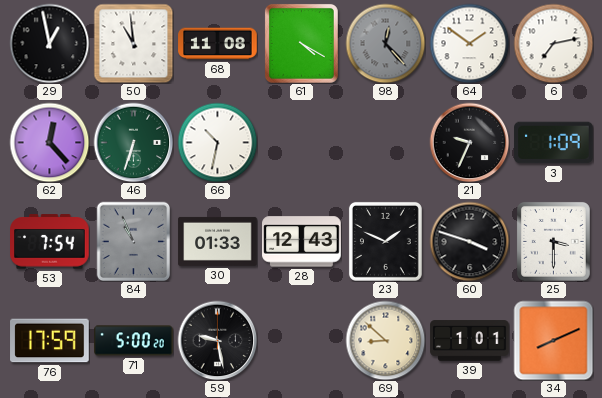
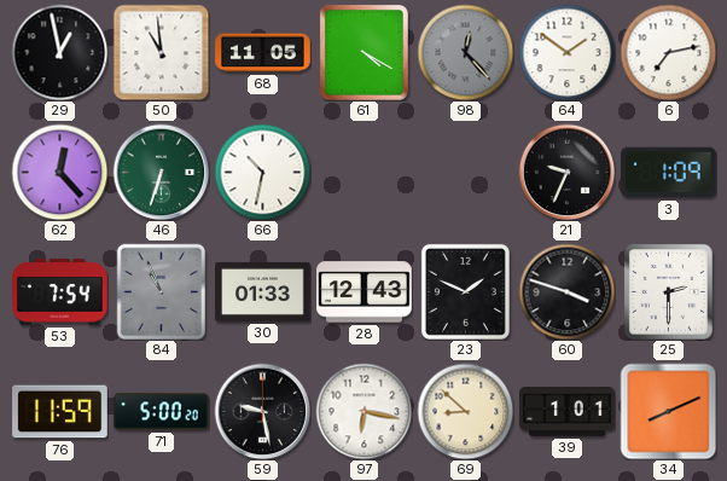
68: 11:08 -> 11:05 (263, 53)
25: 3:30 -> 2:30 (668, 292)
76: 17:59 -> 11:59 (60, 412)
97: none -> 6:17 (363, 411)
